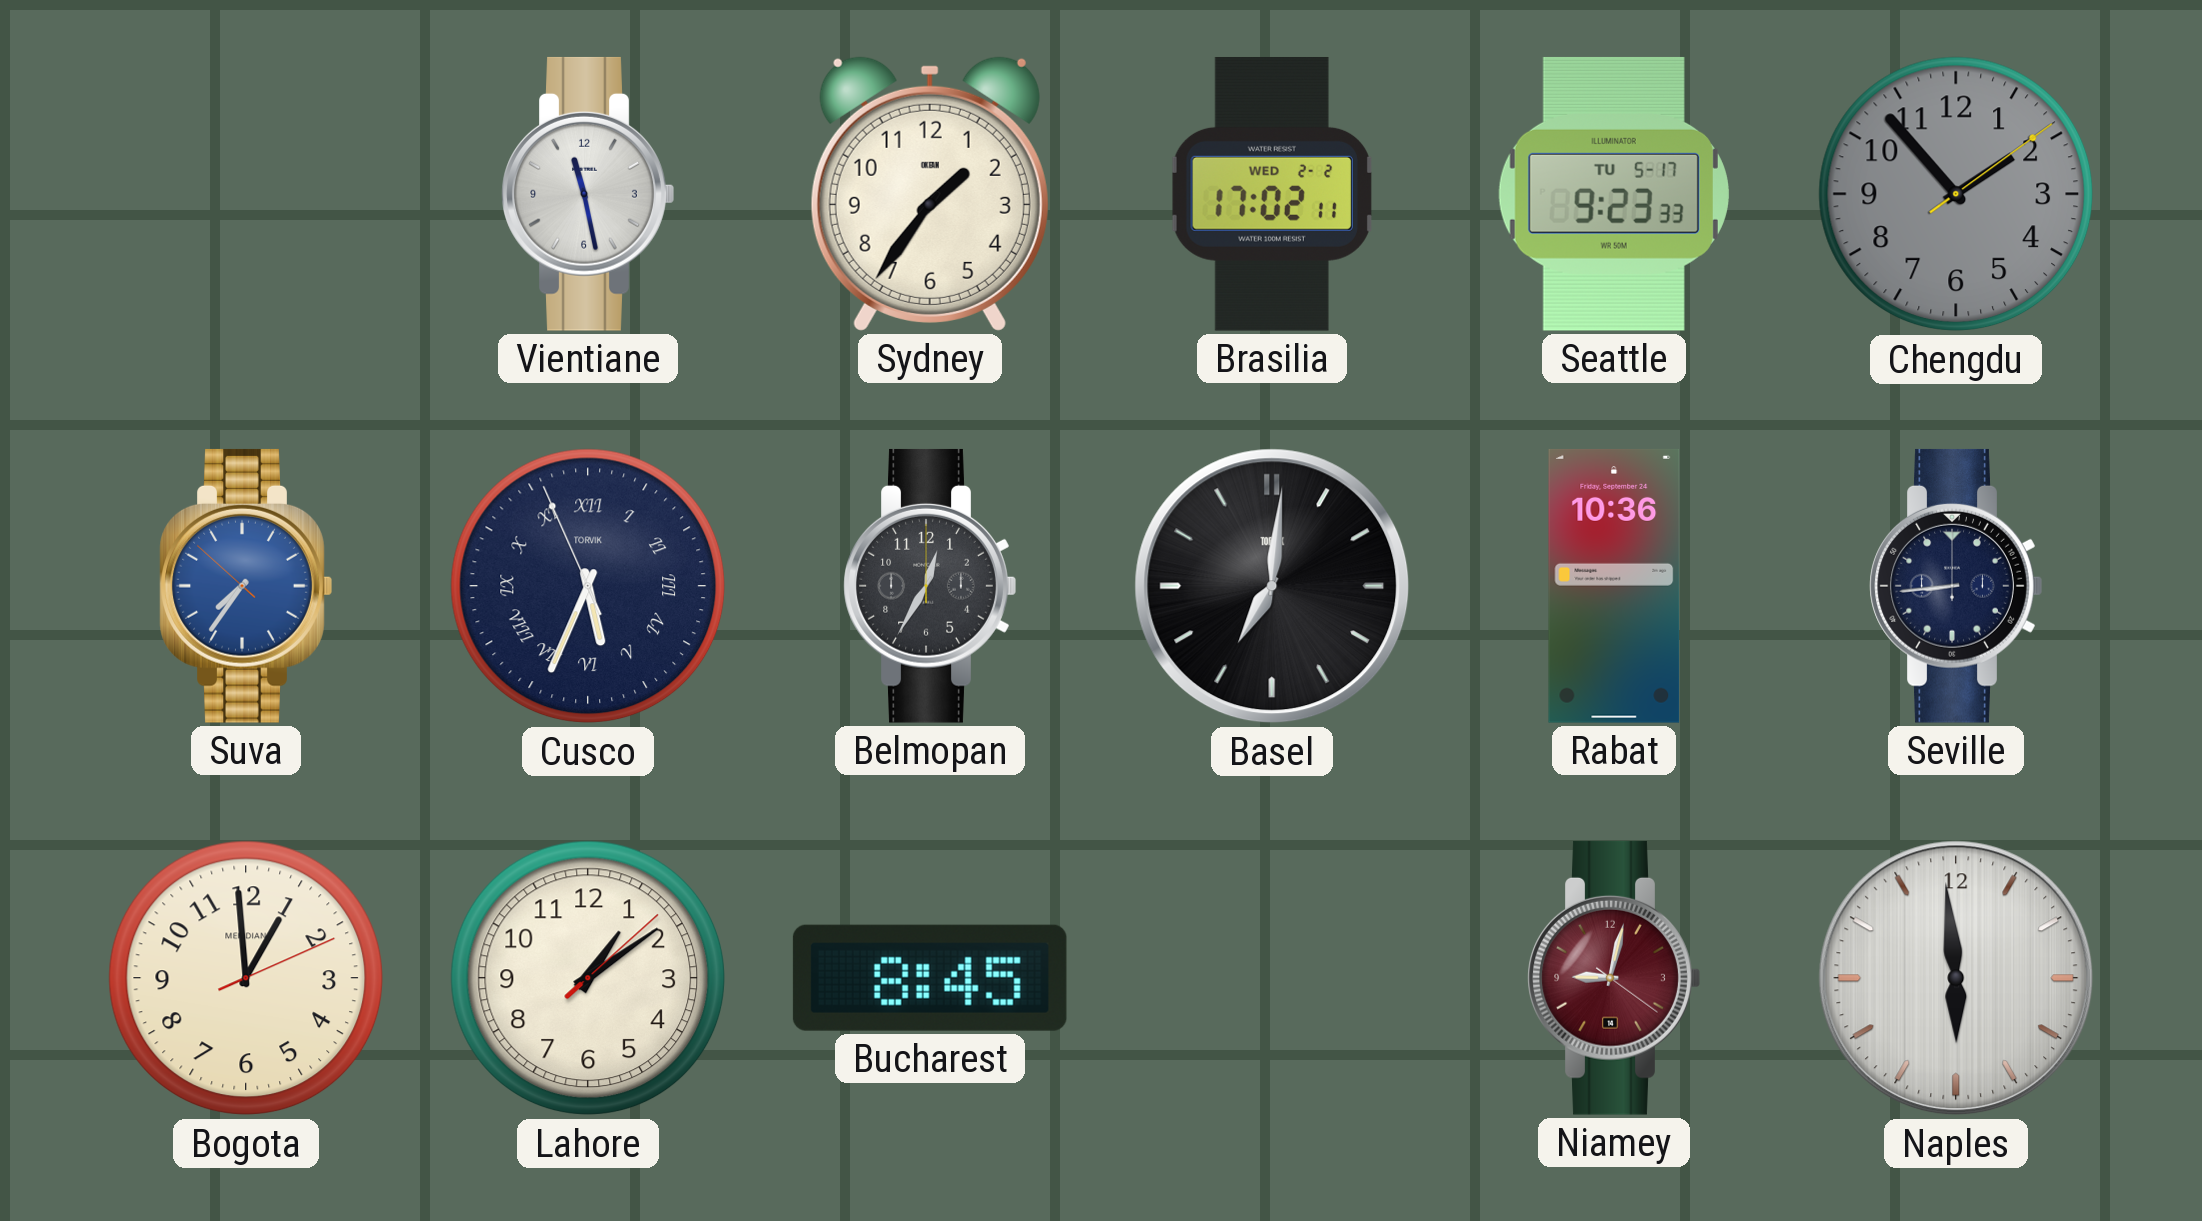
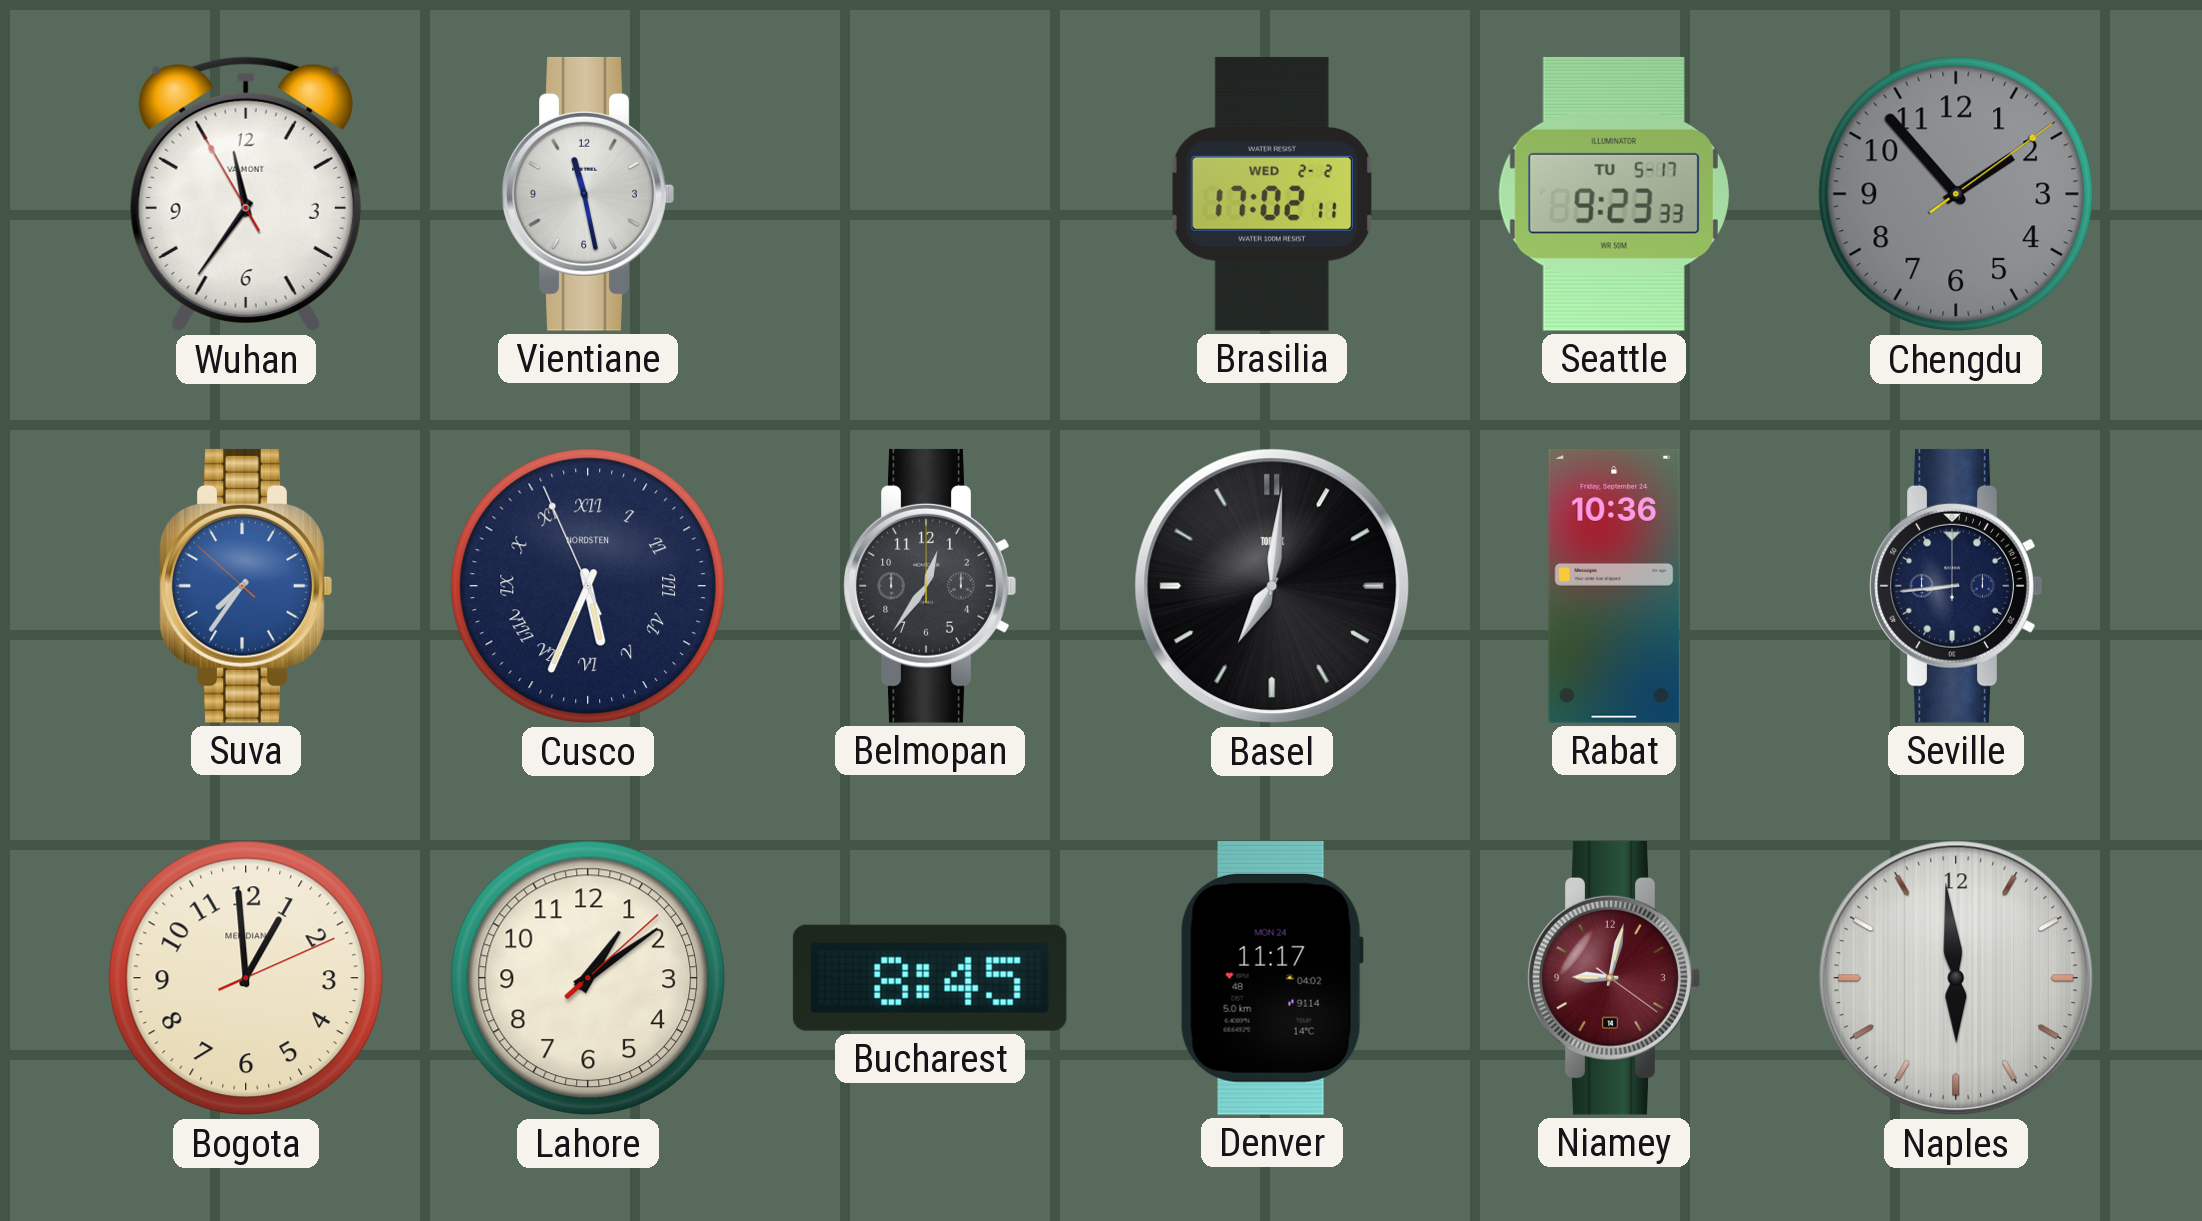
Wuhan: none -> 11:35 (246, 194)
Sydney: 1:36 -> none (930, 194)
Cusco brand: TORVIK -> NORDSTEN (588, 586)
Belmopan: 12:35 -> 12:36 (930, 586)
Denver: none -> 11:17 (1272, 978)
